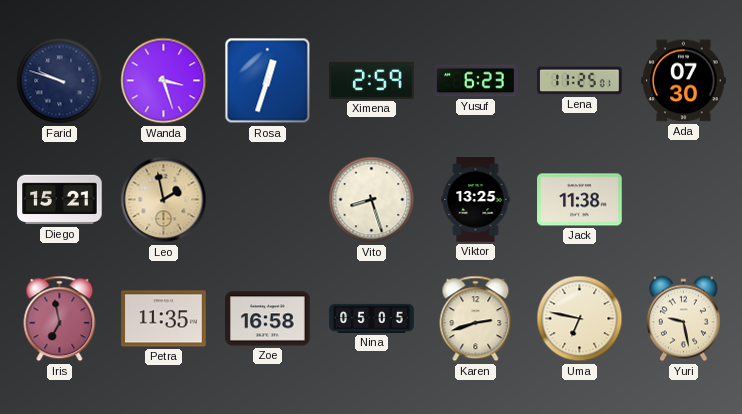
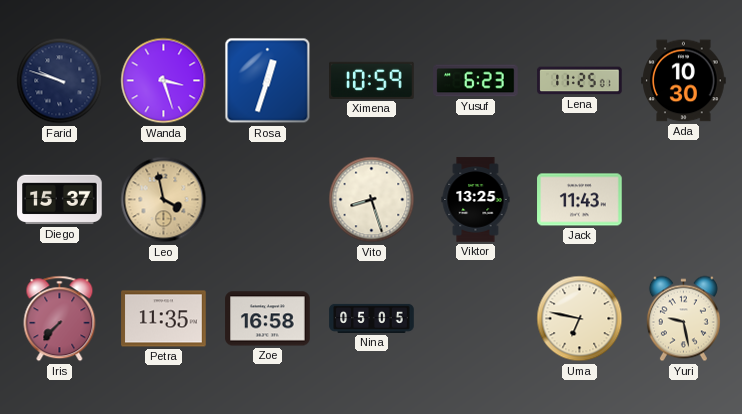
Ximena: 2:59 -> 10:59 (372, 80)
Ada: 07:30 -> 10:30 (684, 81)
Diego: 15:21 -> 15:37 (60, 200)
Leo: 1:58 -> 3:58 (164, 200)
Jack: 11:38 -> 11:43 (580, 200)
Iris: 6:58 -> 7:37 (60, 319)
Karen: 2:42 -> none (476, 319)
